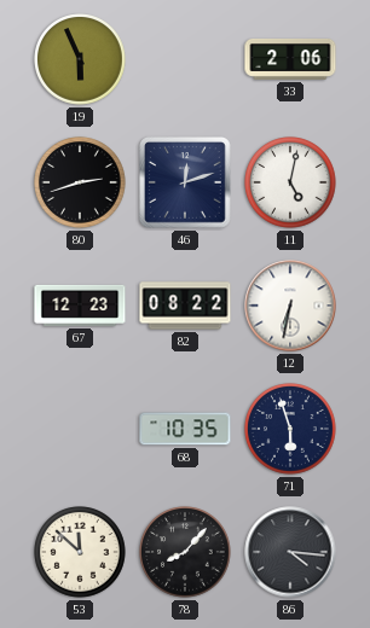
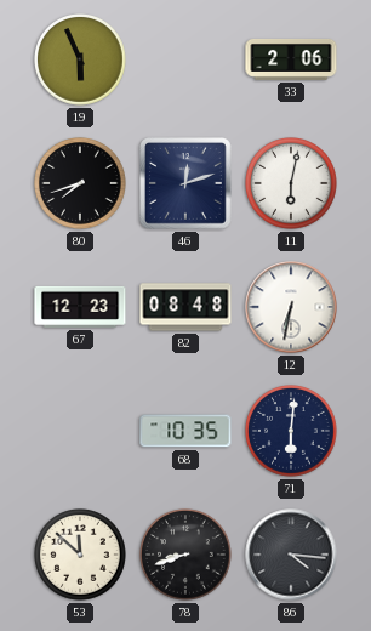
80: 2:42 -> 7:42 (80, 183)
11: 5:02 -> 6:02 (291, 183)
82: 08:22 -> 08:48 (185, 307)
71: 5:57 -> 6:01 (291, 431)
78: 8:07 -> 8:42 (185, 555)
